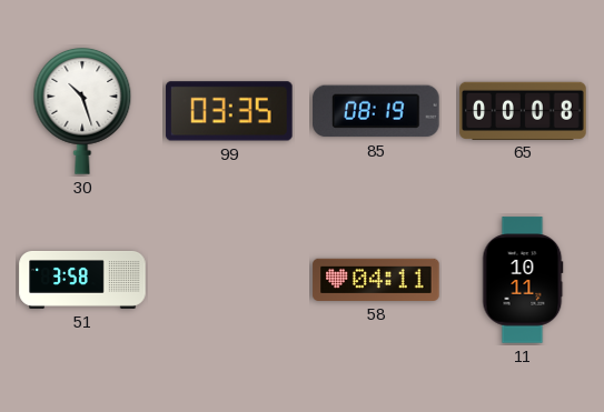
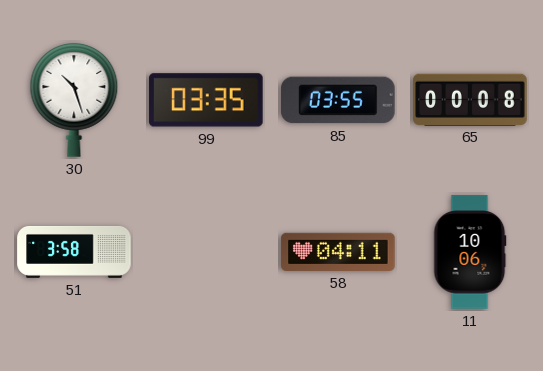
85: 08:19 -> 03:55 (338, 100)
11: 10:11 -> 10:06 (470, 252)
